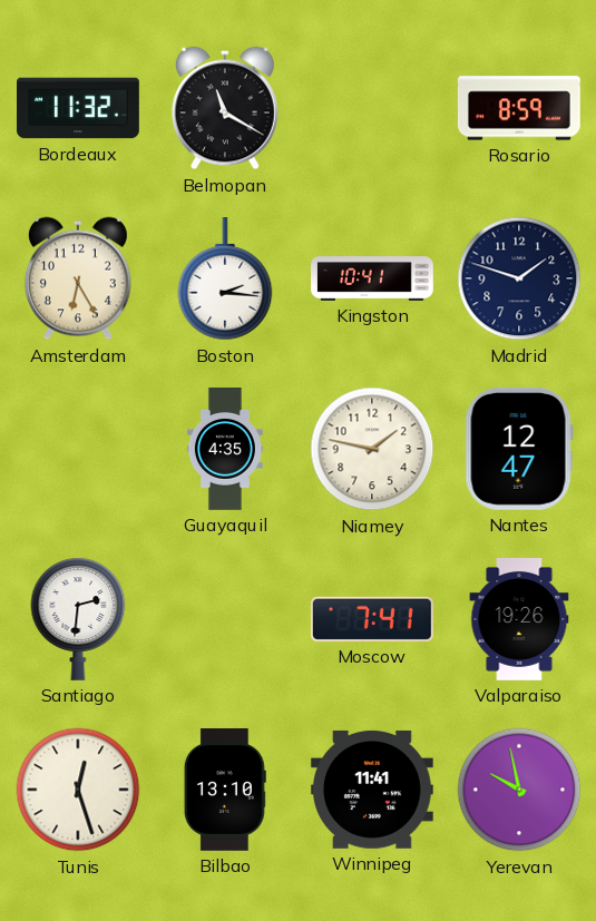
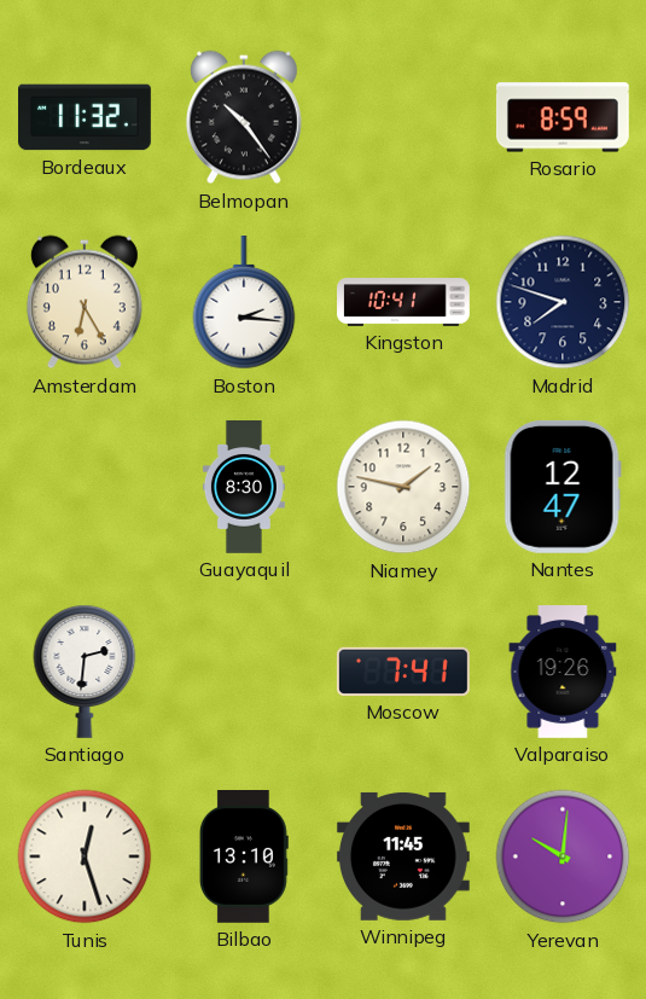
Belmopan: 11:20 -> 10:24 (244, 117)
Madrid: 1:48 -> 7:48 (563, 302)
Guayaquil: 4:35 -> 8:30 (244, 488)
Winnipeg: 11:41 -> 11:45 (403, 856)
Yerevan: 9:58 -> 10:01 (563, 856)
